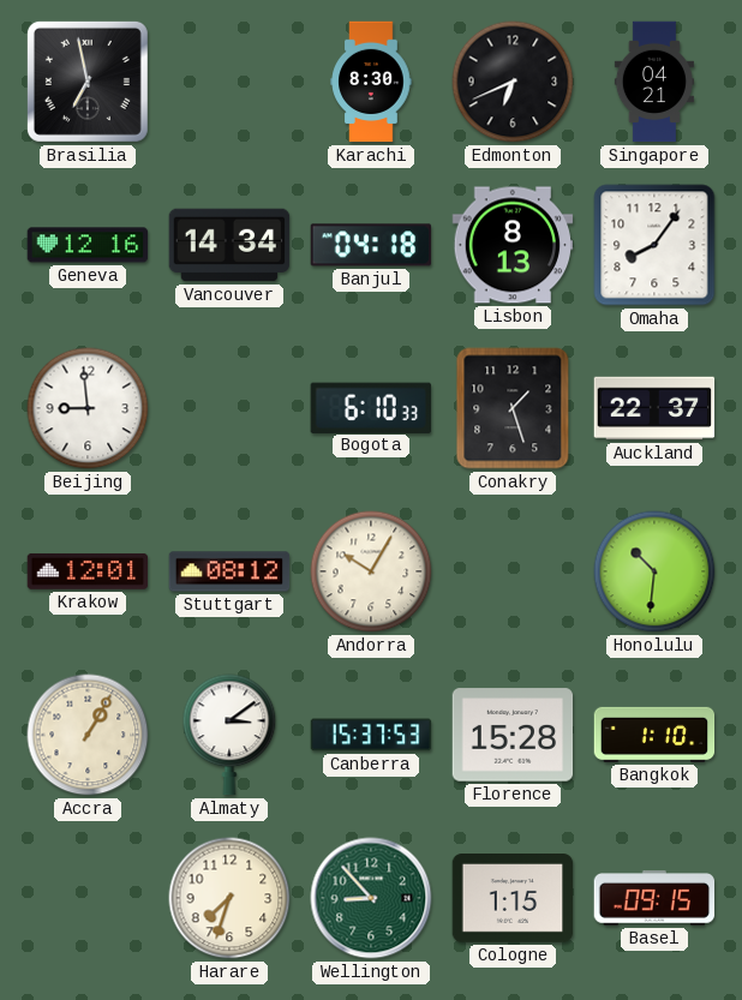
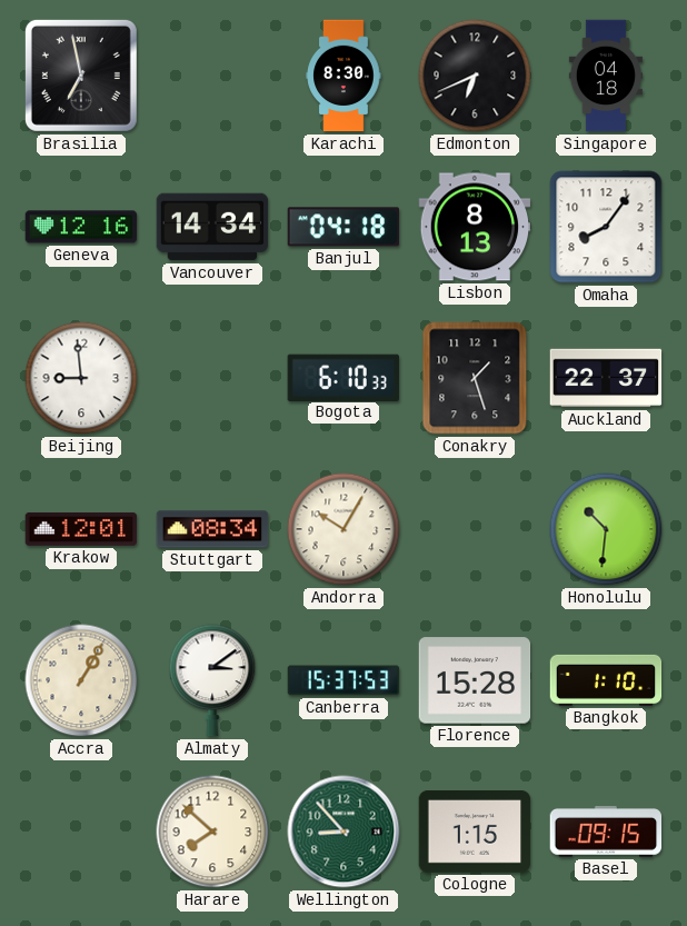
Singapore: 04:21 -> 04:18 (606, 76)
Stuttgart: 08:12 -> 08:34 (212, 529)
Harare: 7:33 -> 7:52 (212, 832)
